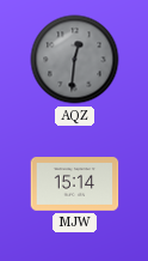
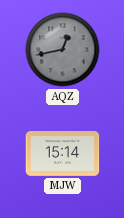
AQZ: 12:31 -> 12:43 (63, 50)
